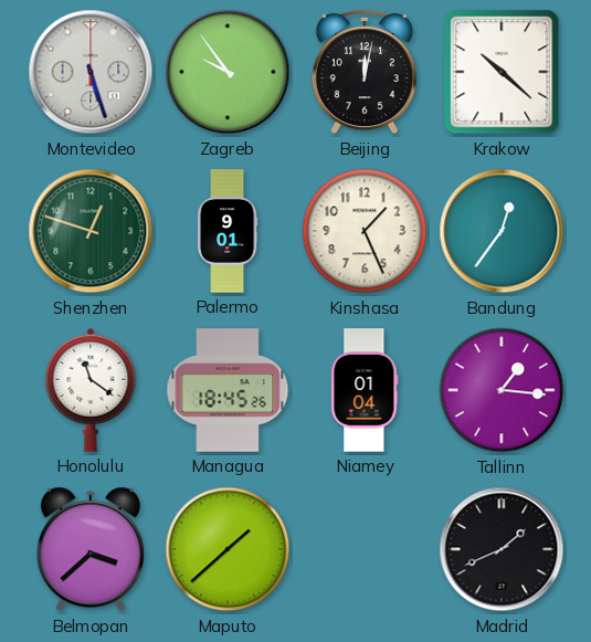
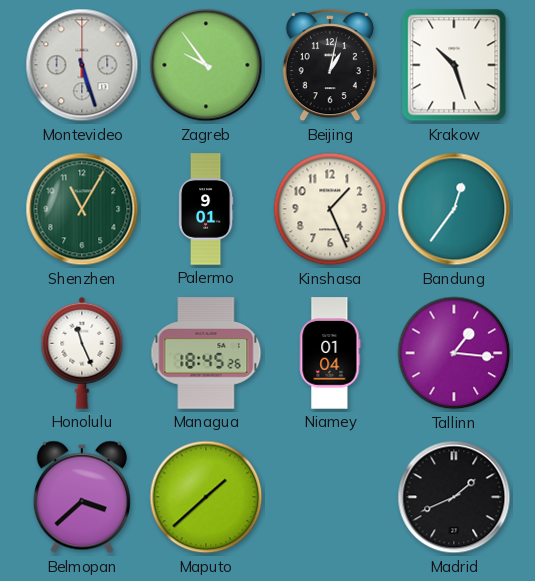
Beijing: 12:02 -> 1:02 (330, 66)
Krakow: 10:22 -> 10:27 (454, 65)
Shenzhen: 12:48 -> 11:05 (82, 209)
Honolulu: 11:21 -> 11:26 (82, 353)
